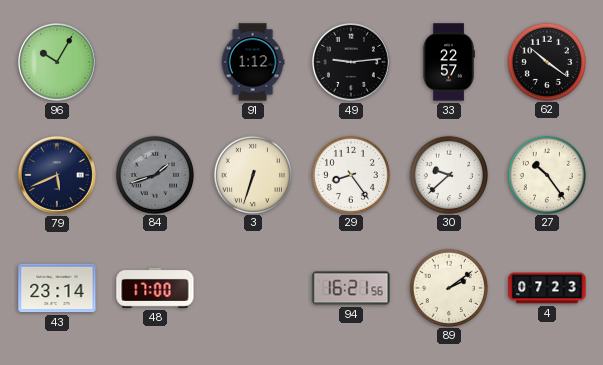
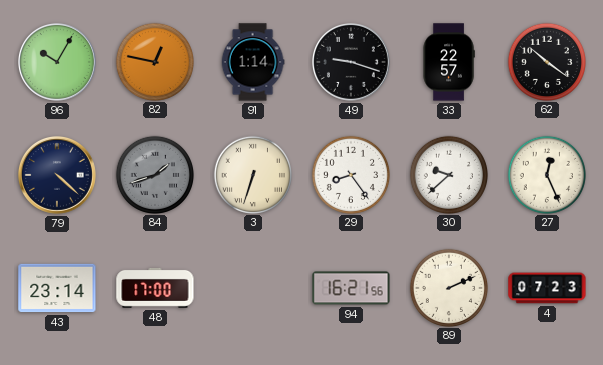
82: none -> 12:47 (154, 61)
91: 1:12 -> 1:14 (253, 62)
49: 9:14 -> 9:18 (351, 62)
79: 5:41 -> 4:22 (57, 175)
27: 10:24 -> 12:26 (546, 174)
89: 2:09 -> 2:11 (448, 287)
